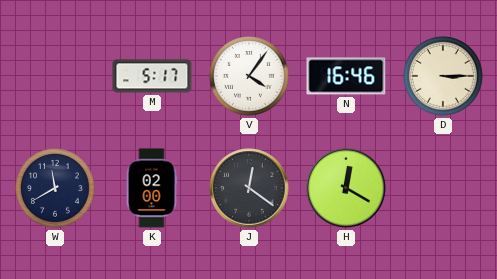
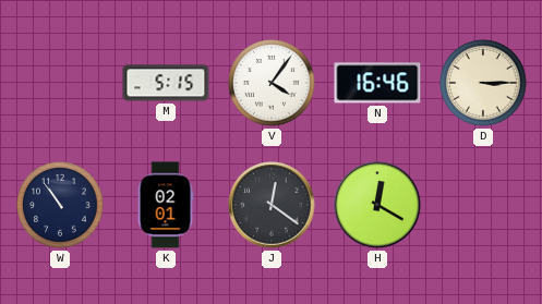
M: 5:17 -> 5:15 (166, 83)
W: 11:40 -> 10:54 (61, 206)
K: 02:00 -> 02:01 (166, 205)
